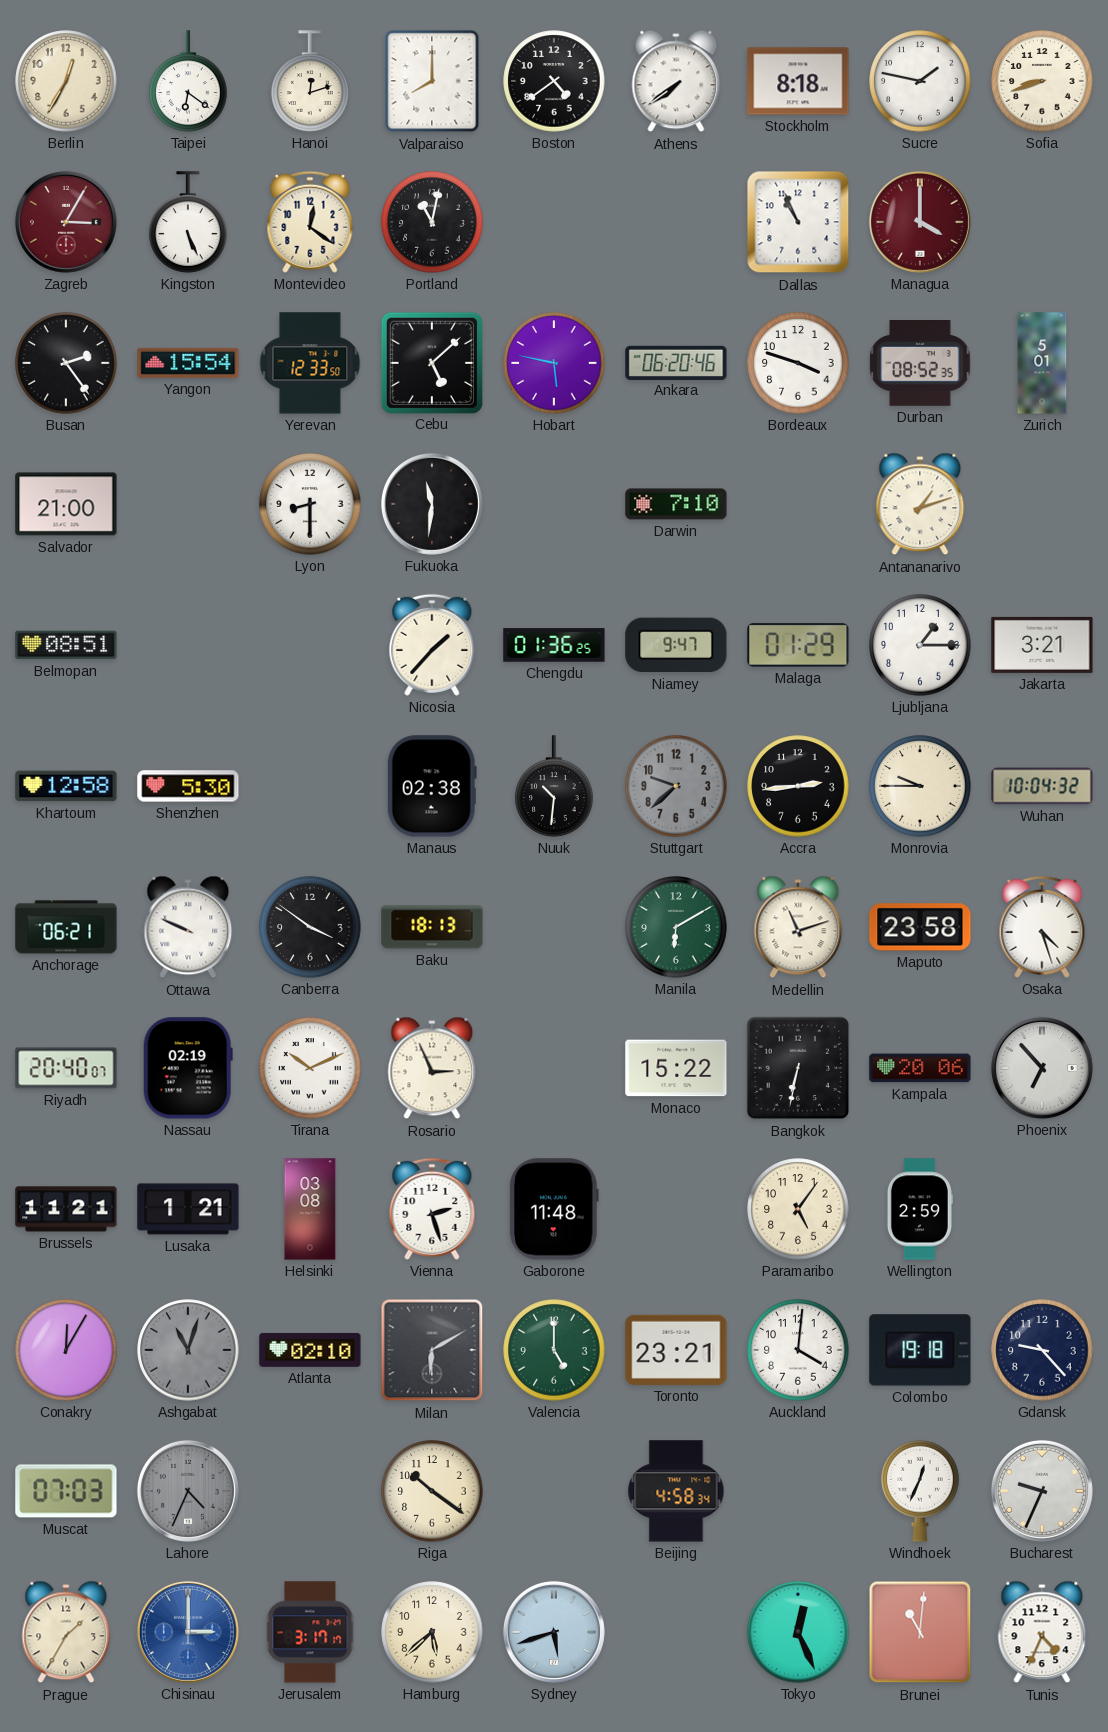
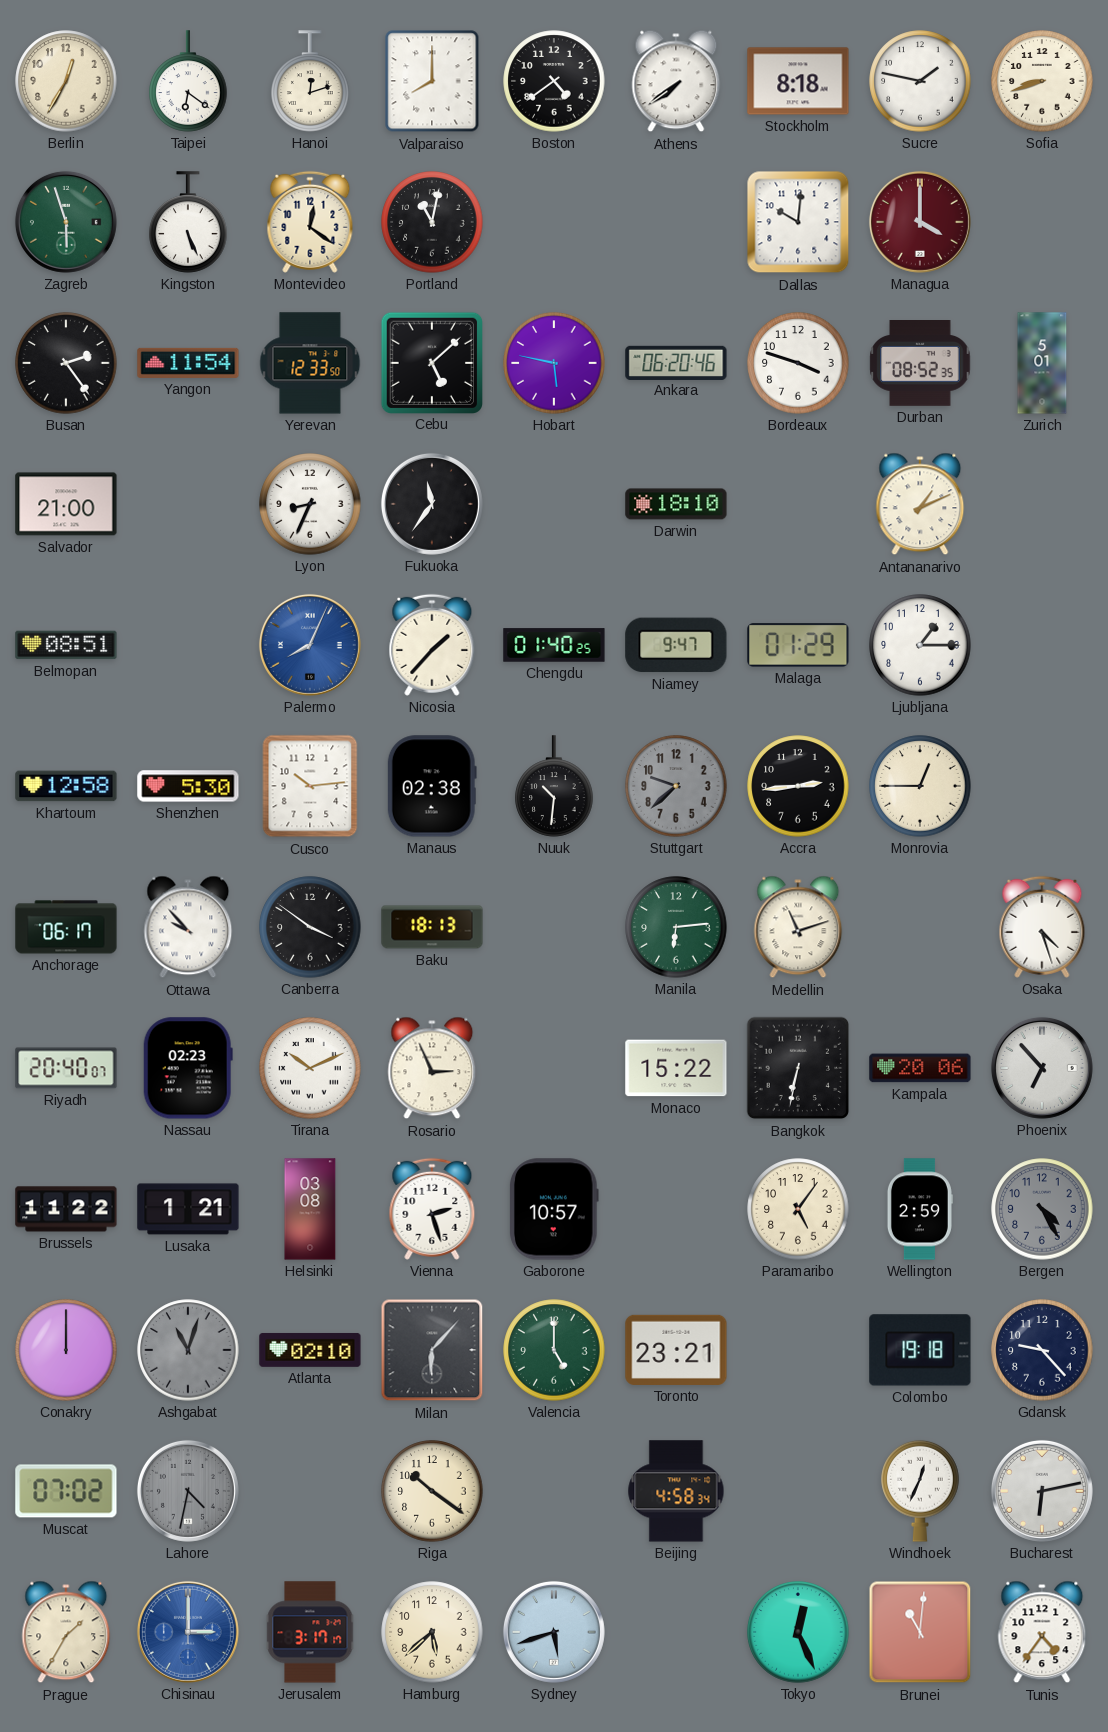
Zagreb: 3:05 -> 5:57 (66, 222)
Zagreb dial: burgundy -> green (66, 222)
Dallas: 10:56 -> 10:01 (798, 222)
Yangon: 15:54 -> 11:54 (188, 363)
Lyon: 8:30 -> 8:34 (310, 504)
Fukuoka: 11:31 -> 11:36 (432, 504)
Darwin: 7:10 -> 18:10 (676, 504)
Antananarivo: 1:12 -> 1:11 (920, 504)
Palermo: none -> 8:04 (310, 645)
Chengdu: 01:36 -> 01:40 (554, 645)
Jakarta: 3:21 -> none (1042, 645)
Cusco: none -> 10:14 (310, 786)
Monrovia: 9:45 -> 12:45 (920, 786)
Wuhan: 10:04 -> none (1042, 786)
Anchorage: 06:21 -> 06:17 (66, 927)
Ottawa: 9:49 -> 9:53 (188, 927)
Manila: 6:10 -> 6:14 (676, 927)
Maputo: 23:58 -> none (920, 927)
Nassau: 02:19 -> 02:23 (188, 1068)
Brussels: 11:21 -> 11:22 (66, 1209)
Gaborone: 11:48 -> 10:57 (554, 1209)
Bergen: none -> 4:25 (1042, 1209)
Conakry: 12:05 -> 12:00 (66, 1350)
Milan: 6:10 -> 6:07 (432, 1350)
Auckland: 4:01 -> none (798, 1350)
Muscat: 07:03 -> 07:02 (66, 1491)
Lahore: 4:34 -> 4:32 (188, 1491)
Bucharest: 9:34 -> 6:13 (1042, 1491)
Tunis: 4:34 -> 4:36 (1042, 1632)
